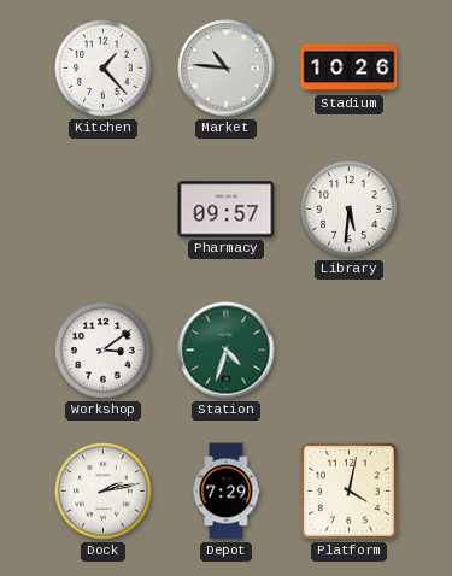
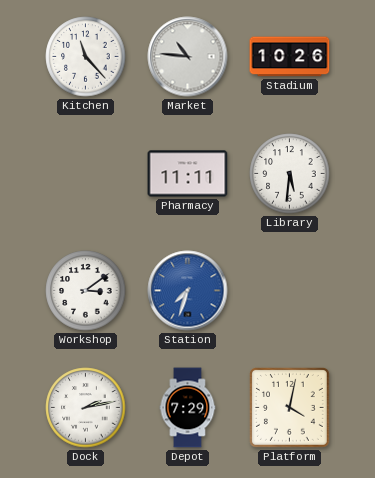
Kitchen: 1:23 -> 11:23 (86, 57)
Pharmacy: 09:57 -> 11:11 (188, 174)
Station: 4:33 -> 7:33 (188, 291)
Station dial: green -> blue (188, 291)
